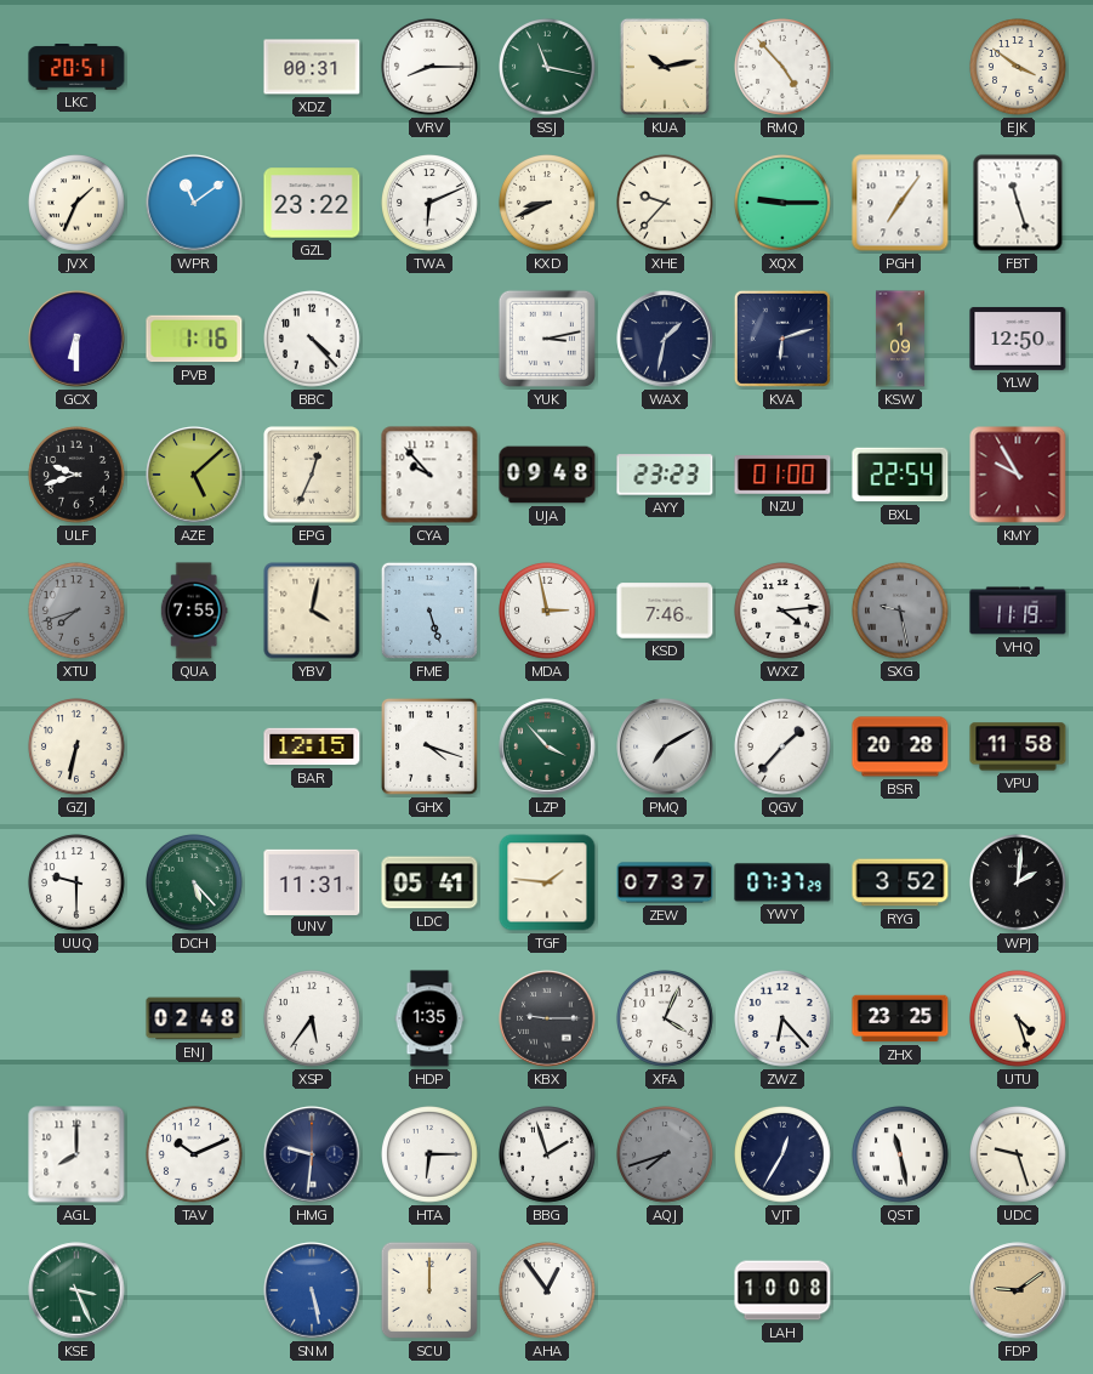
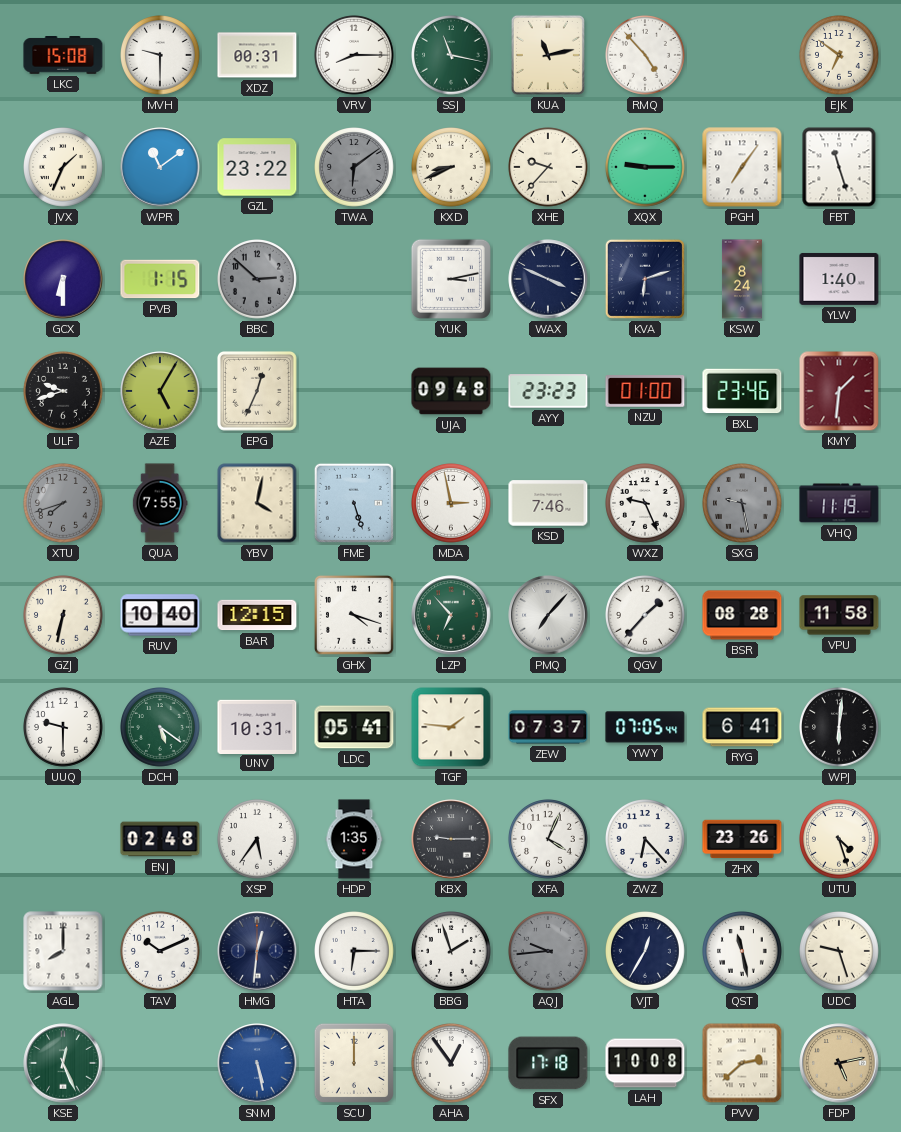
LKC: 20:51 -> 15:08 (63, 56)
MVH: none -> 9:30 (161, 56)
KUA: 10:13 -> 11:13 (548, 55)
EJK: 3:51 -> 6:51 (840, 56)
TWA: 6:11 -> 6:09 (355, 168)
TWA dial: white -> grey (355, 168)
PVB: 1:16 -> 1:15 (160, 279)
BBC: 4:23 -> 2:52 (258, 280)
BBC dial: white -> grey (258, 280)
WAX: 1:32 -> 3:49 (548, 279)
KSW: 1:09 -> 8:24 (742, 279)
YLW: 12:50 -> 1:40 (839, 279)
AZE: 5:08 -> 5:05 (160, 391)
CYA: 9:53 -> none (429, 475)
BXL: 22:54 -> 23:46 (742, 391)
KMY: 9:55 -> 1:31 (839, 391)
WXZ: 4:14 -> 9:26 (646, 504)
RUV: none -> 10:40 (160, 615)
LZP: 3:53 -> 6:53 (451, 615)
PMQ: 7:10 -> 7:07 (548, 615)
BSR: 20:28 -> 08:28 (742, 615)
DCH: 5:23 -> 5:21 (161, 728)
UNV: 11:31 -> 10:31 (257, 726)
YWY: 07:37 -> 07:05 (645, 727)
RYG: 3:52 -> 6:41 (742, 727)
WPJ: 2:01 -> 6:01 (840, 728)
ZHX: 23:25 -> 23:26 (742, 839)
HMG: 9:31 -> 12:31 (257, 951)
AQJ: 7:42 -> 9:44 (549, 952)
KSE: 3:26 -> 12:26 (63, 1063)
SFX: none -> 17:18 (548, 1063)
PVV: none -> 2:38 (742, 1063)
FDP: 9:09 -> 5:13 (839, 1063)
